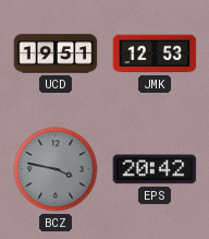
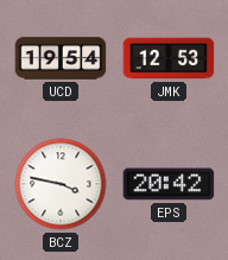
UCD: 19:51 -> 19:54 (61, 58)
BCZ dial: grey -> white (61, 184)
